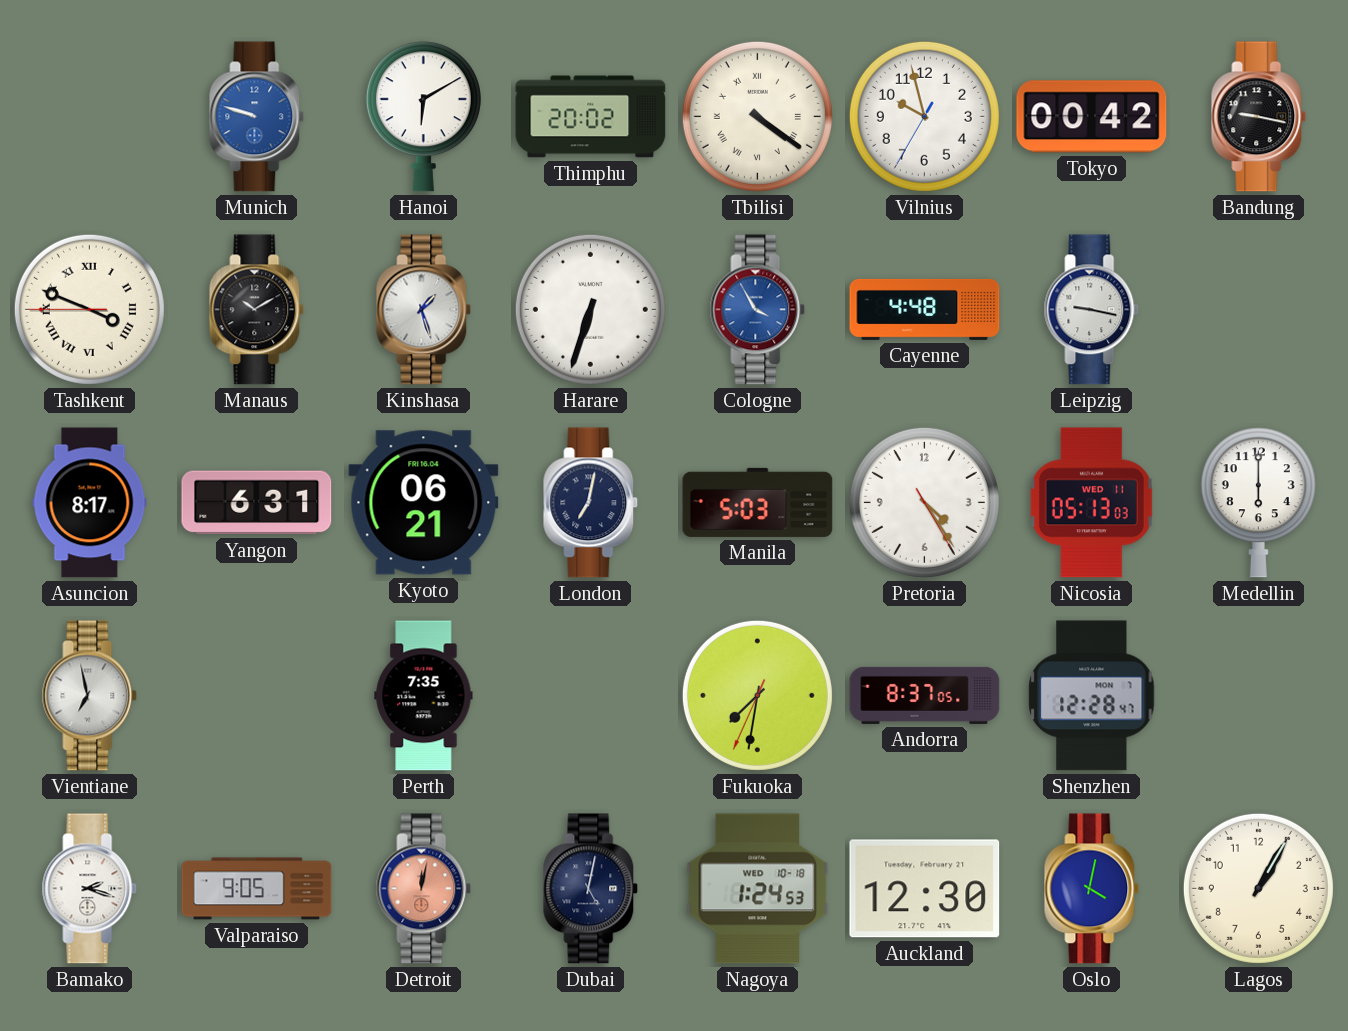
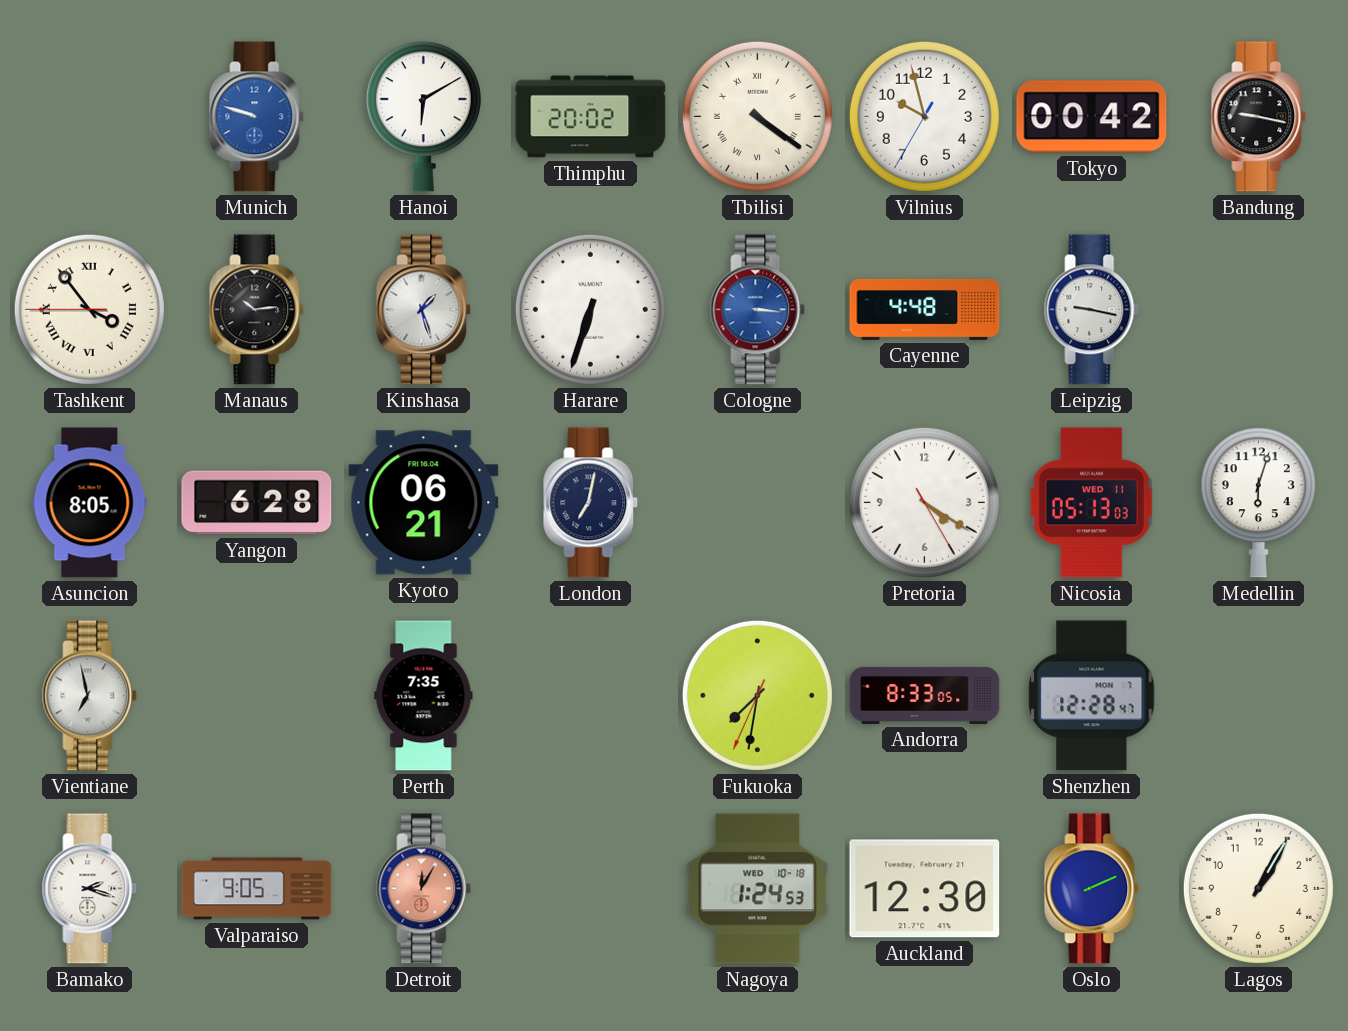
Tashkent: 3:48 -> 3:53 (89, 309)
Manaus: 10:10 -> 10:14 (257, 310)
Cologne: 3:55 -> 3:16 (758, 310)
Asuncion: 8:17 -> 8:05 (90, 503)
Yangon: 6:31 -> 6:28 (257, 503)
Manila: 5:03 -> none (758, 502)
Pretoria: 4:24 -> 4:20 (924, 502)
Medellin: 6:00 -> 6:03 (1258, 503)
Andorra: 8:37 -> 8:33 (925, 695)
Detroit: 12:02 -> 12:05 (424, 889)
Dubai: 5:02 -> none (591, 889)
Oslo: 4:02 -> 2:11 (1092, 889)
